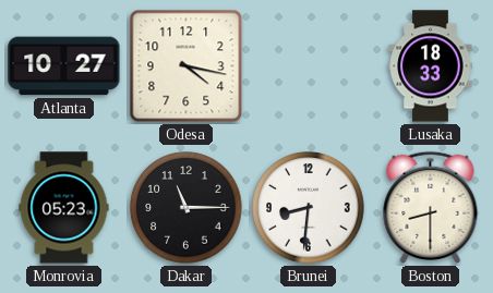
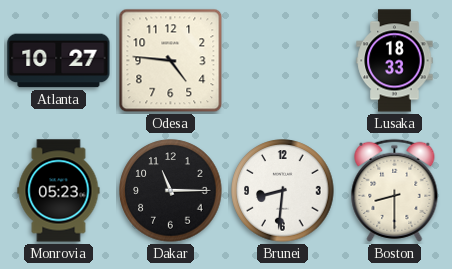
Odesa: 4:17 -> 4:46 (171, 61)
